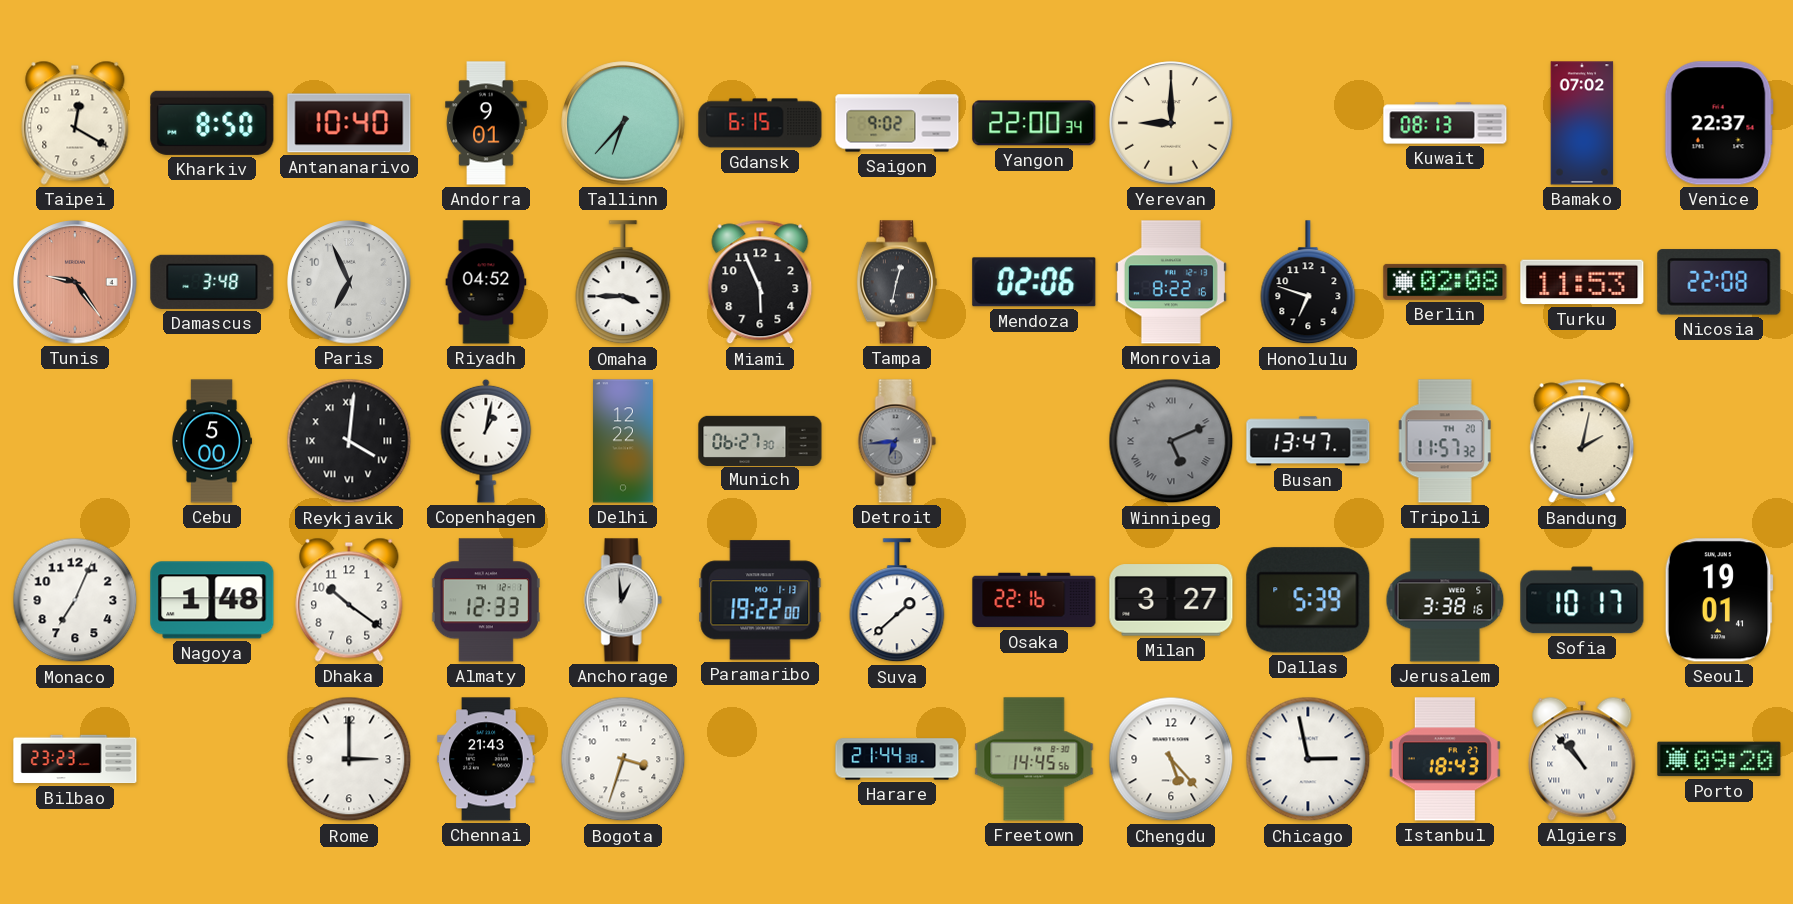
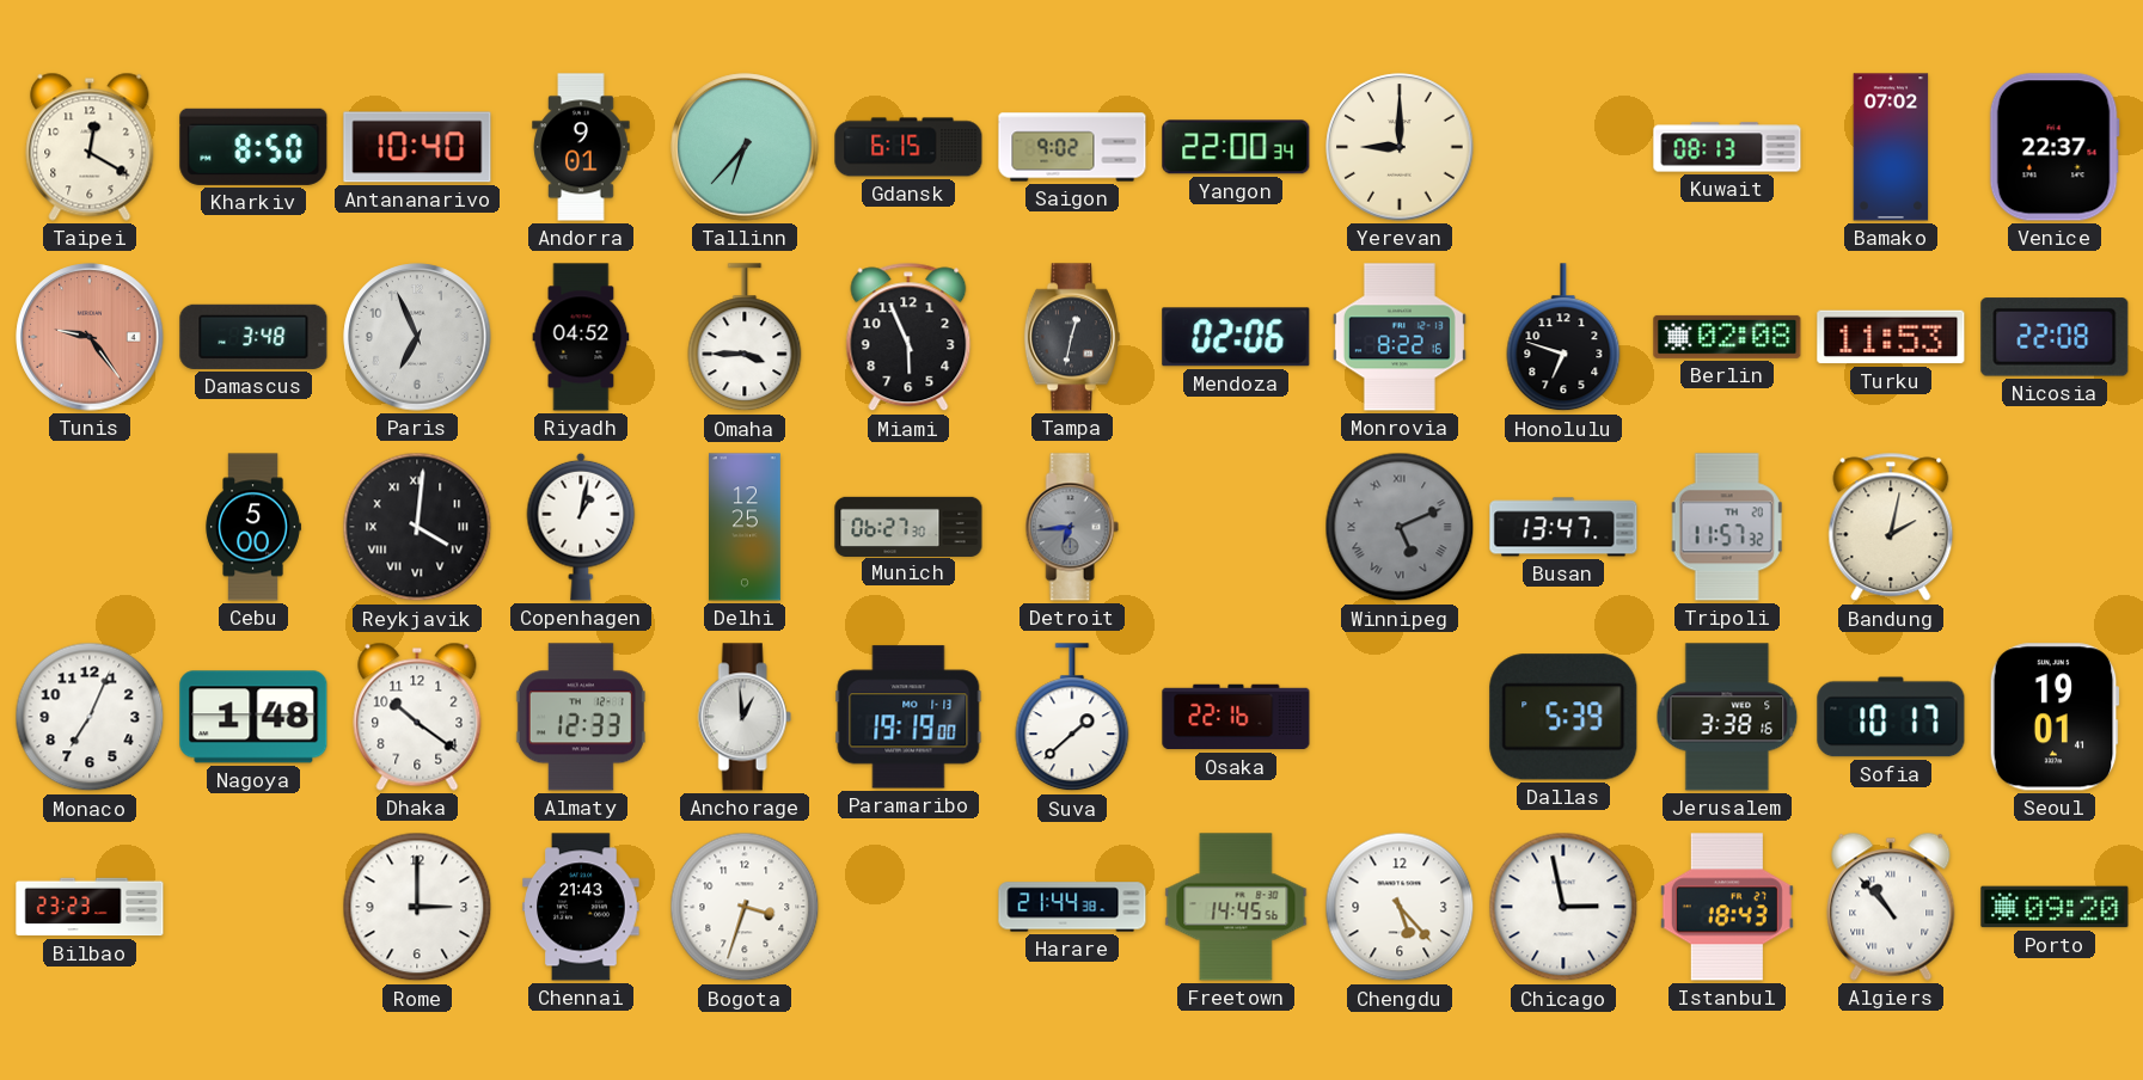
Delhi: 12:22 -> 12:25 (745, 527)
Paramaribo: 19:22 -> 19:19 (908, 717)
Milan: 3:27 -> none (1171, 600)
